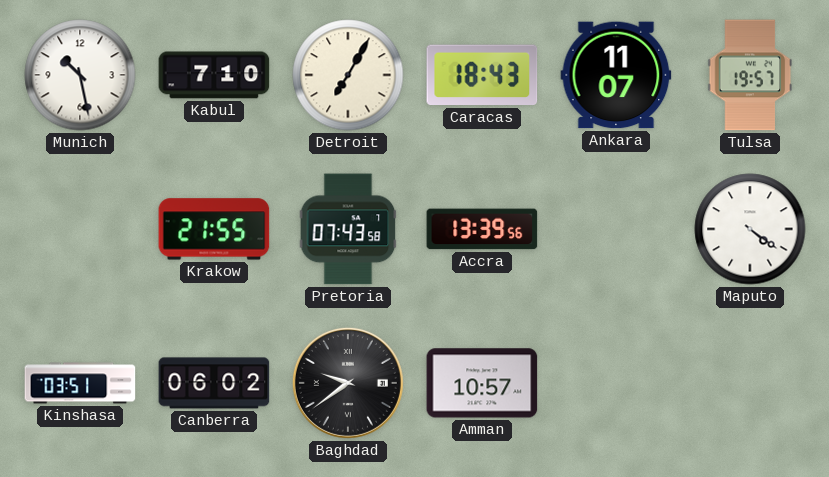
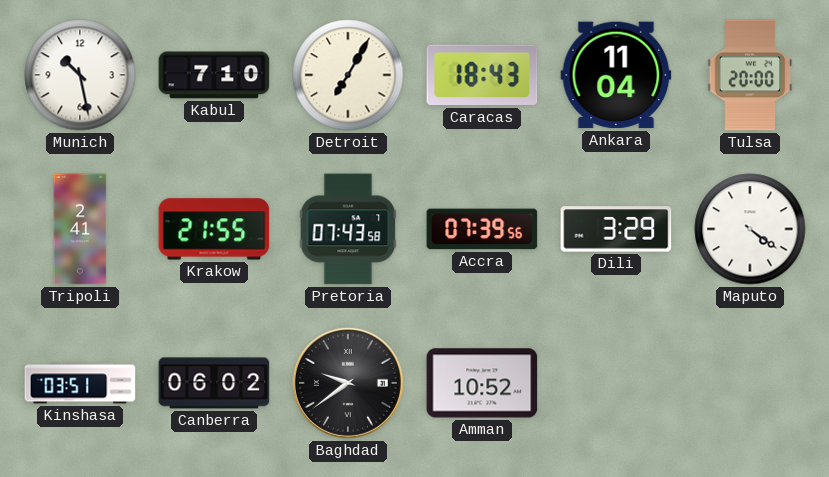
Ankara: 11:07 -> 11:04 (616, 75)
Tulsa: 19:57 -> 20:00 (750, 75)
Tripoli: none -> 2:41 (80, 229)
Accra: 13:39 -> 07:39 (482, 229)
Dili: none -> 3:29 (616, 229)
Amman: 10:57 -> 10:52 (482, 383)
